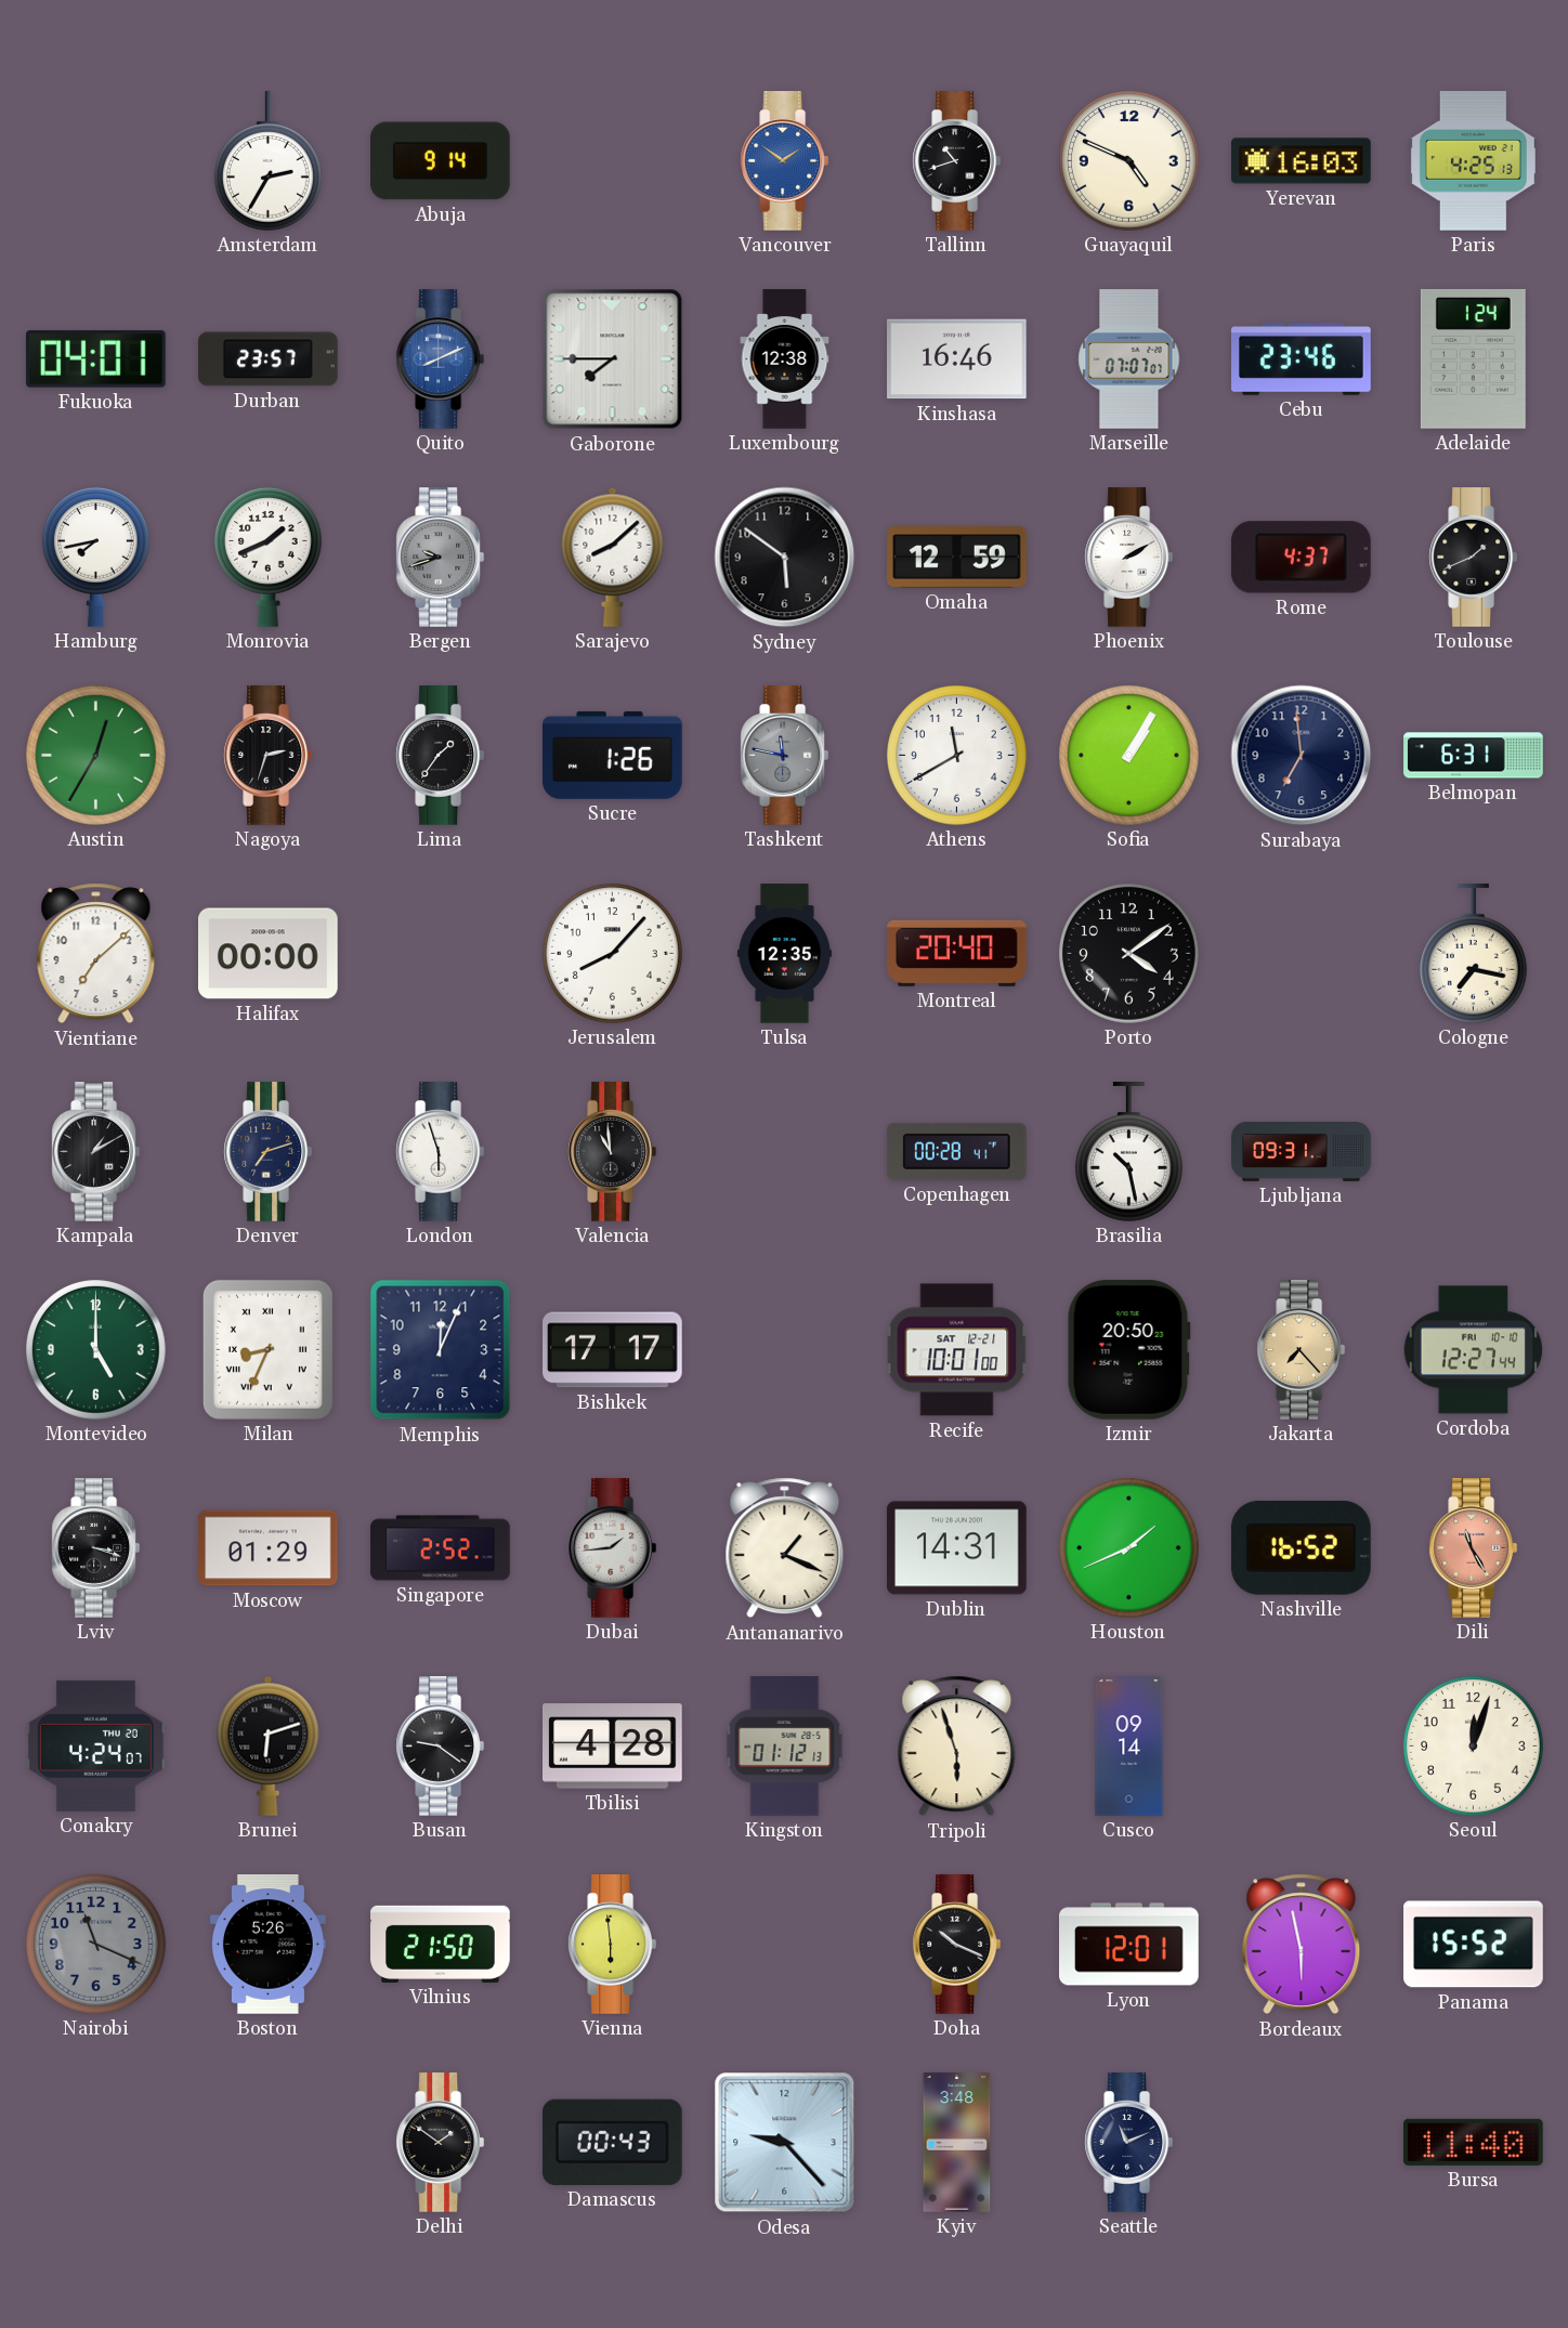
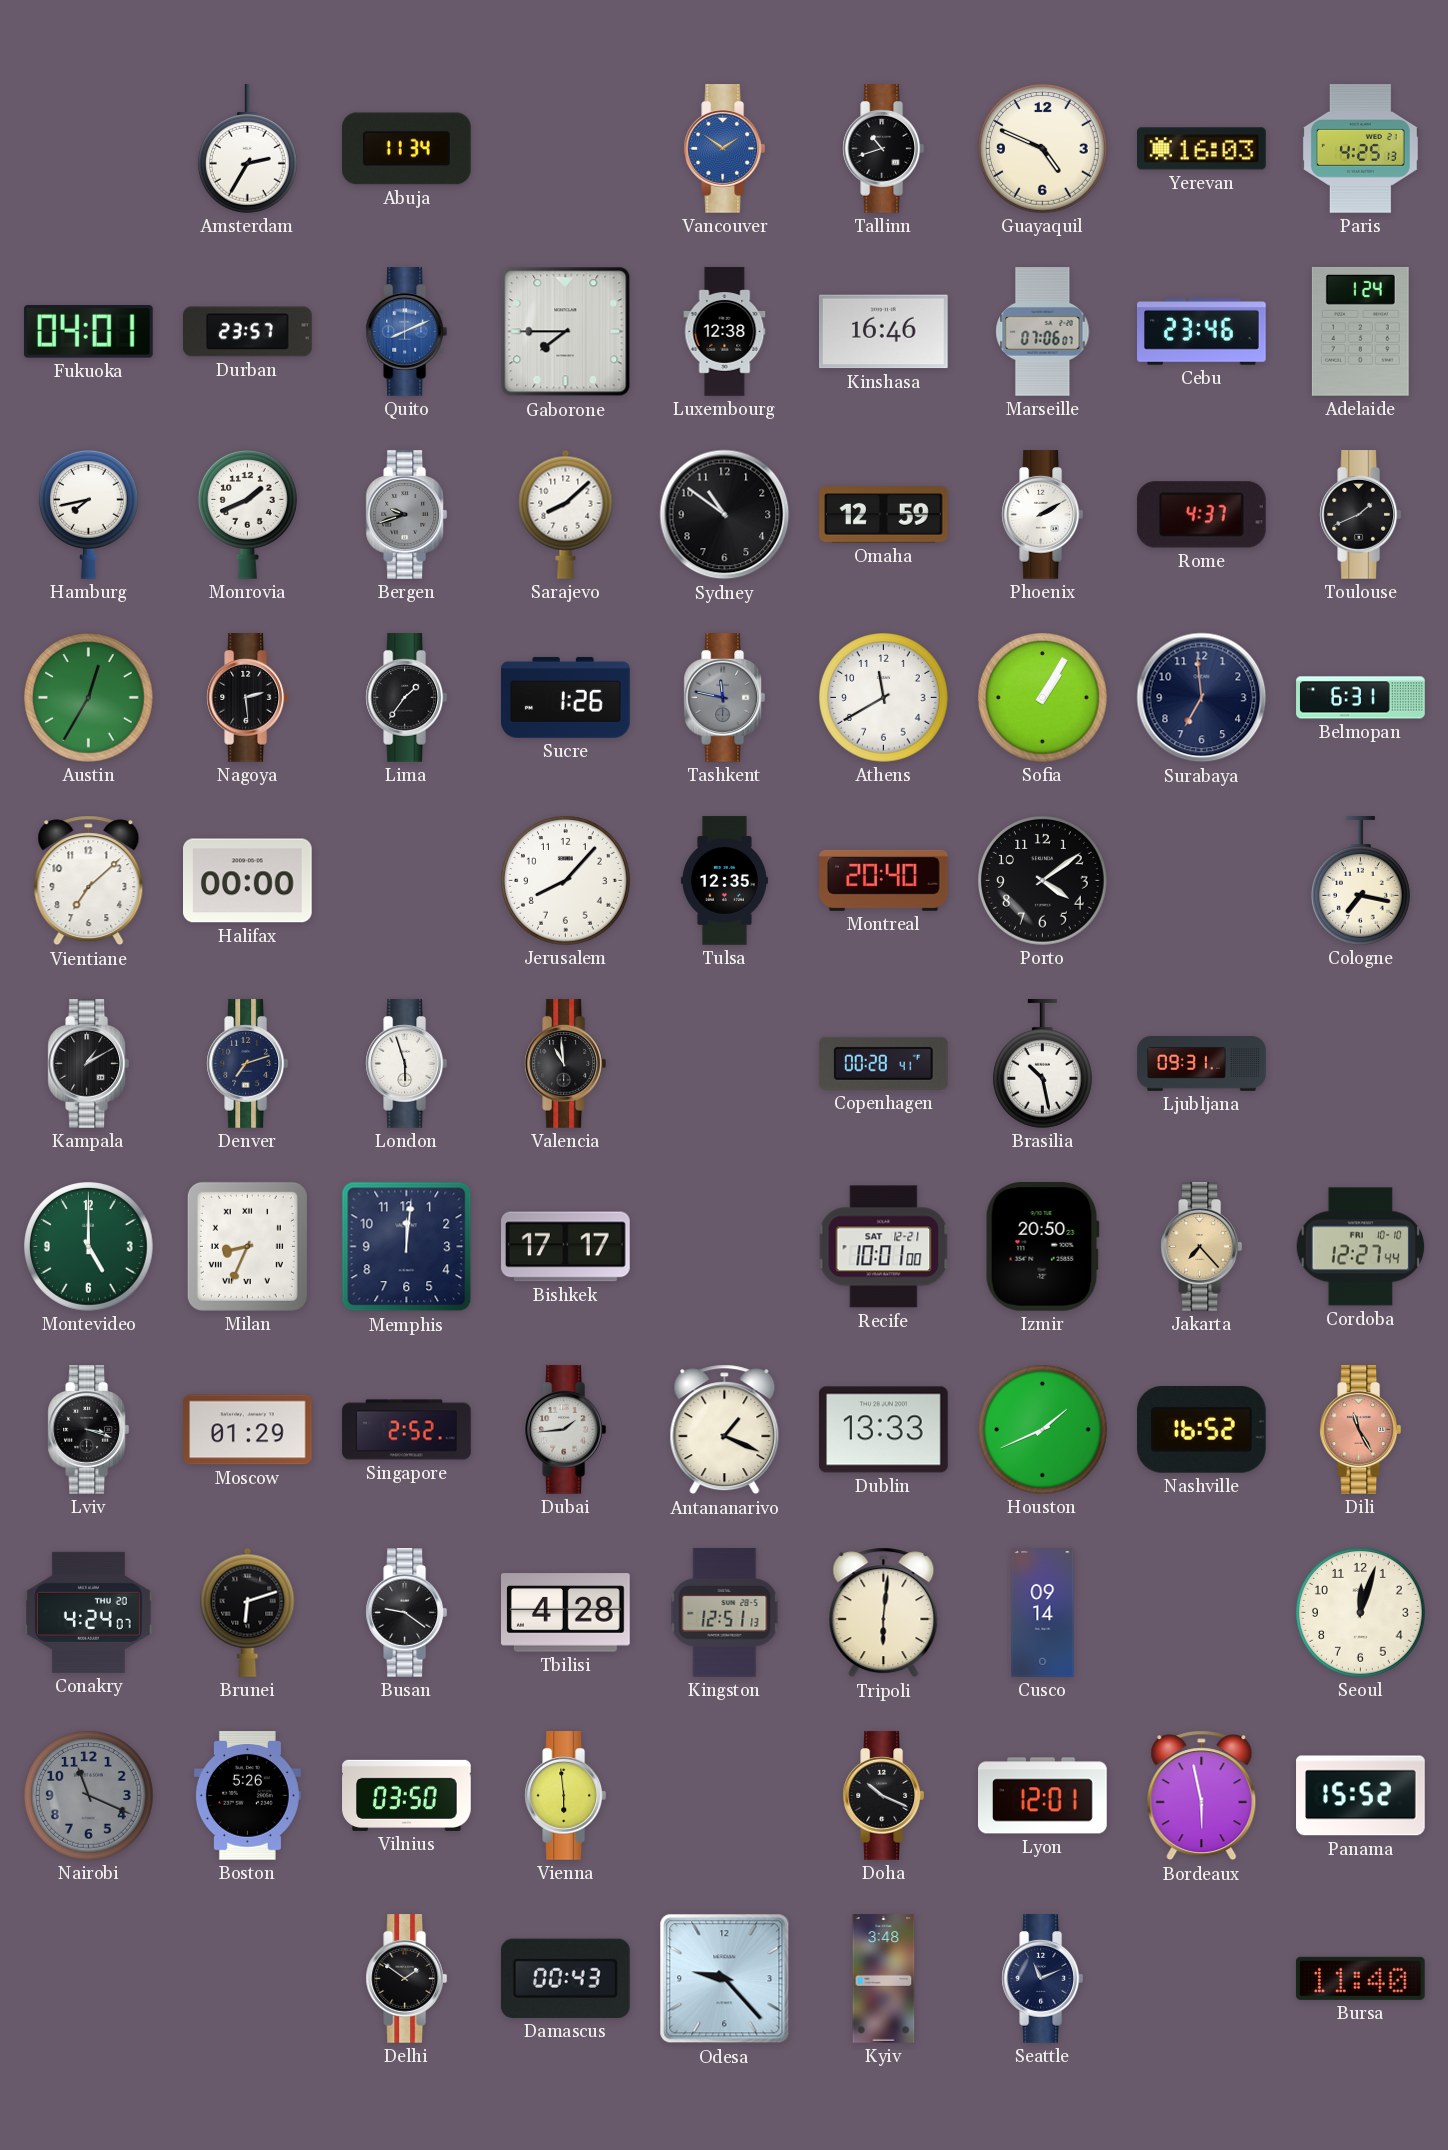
Abuja: 9:14 -> 11:34 (407, 149)
Marseille: 07:07 -> 07:06 (1043, 332)
Sydney: 5:51 -> 10:51 (725, 515)
Nagoya: 2:33 -> 2:29 (247, 698)
Memphis: 12:04 -> 12:01 (407, 1247)
Dublin: 14:31 -> 13:33 (884, 1430)
Kingston: 01:12 -> 12:51 (725, 1613)
Tripoli: 5:57 -> 6:01 (884, 1613)
Vilnius: 21:50 -> 03:50 (407, 1795)
